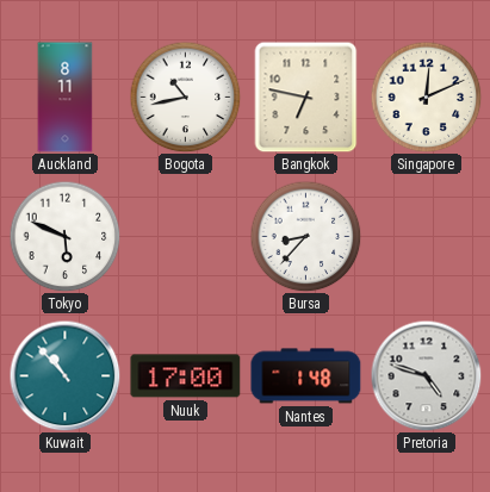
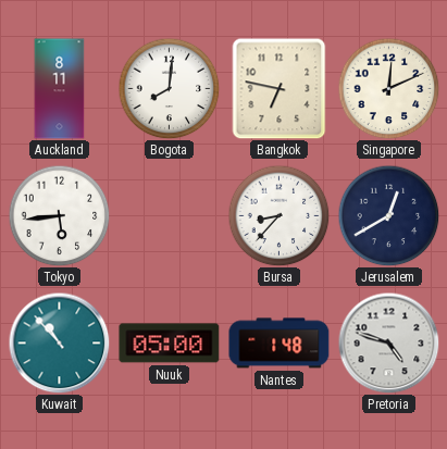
Bogota: 10:43 -> 8:01 (169, 88)
Tokyo: 5:49 -> 5:44 (59, 215)
Jerusalem: none -> 12:40 (388, 215)
Nuuk: 17:00 -> 05:00 (170, 344)
